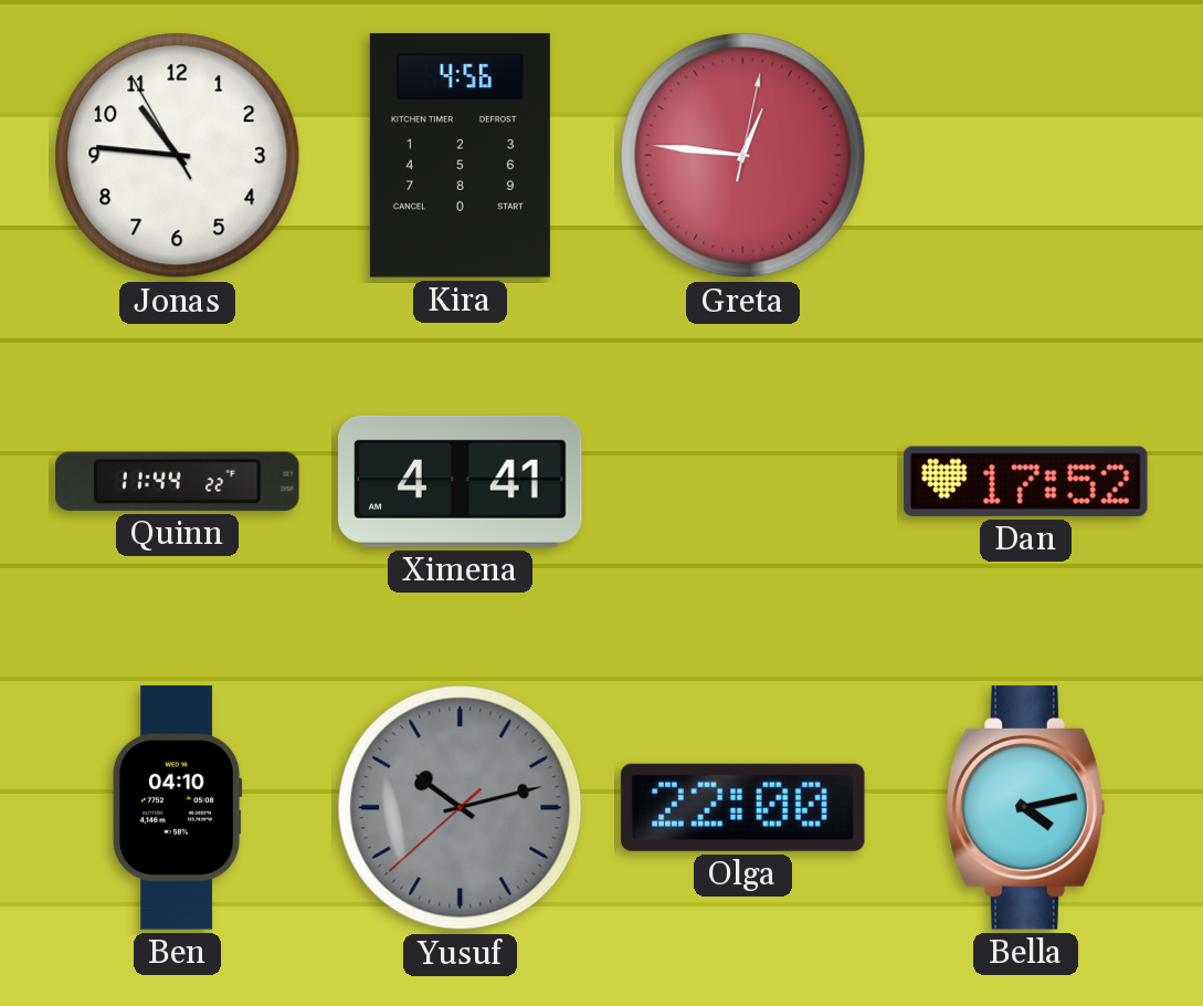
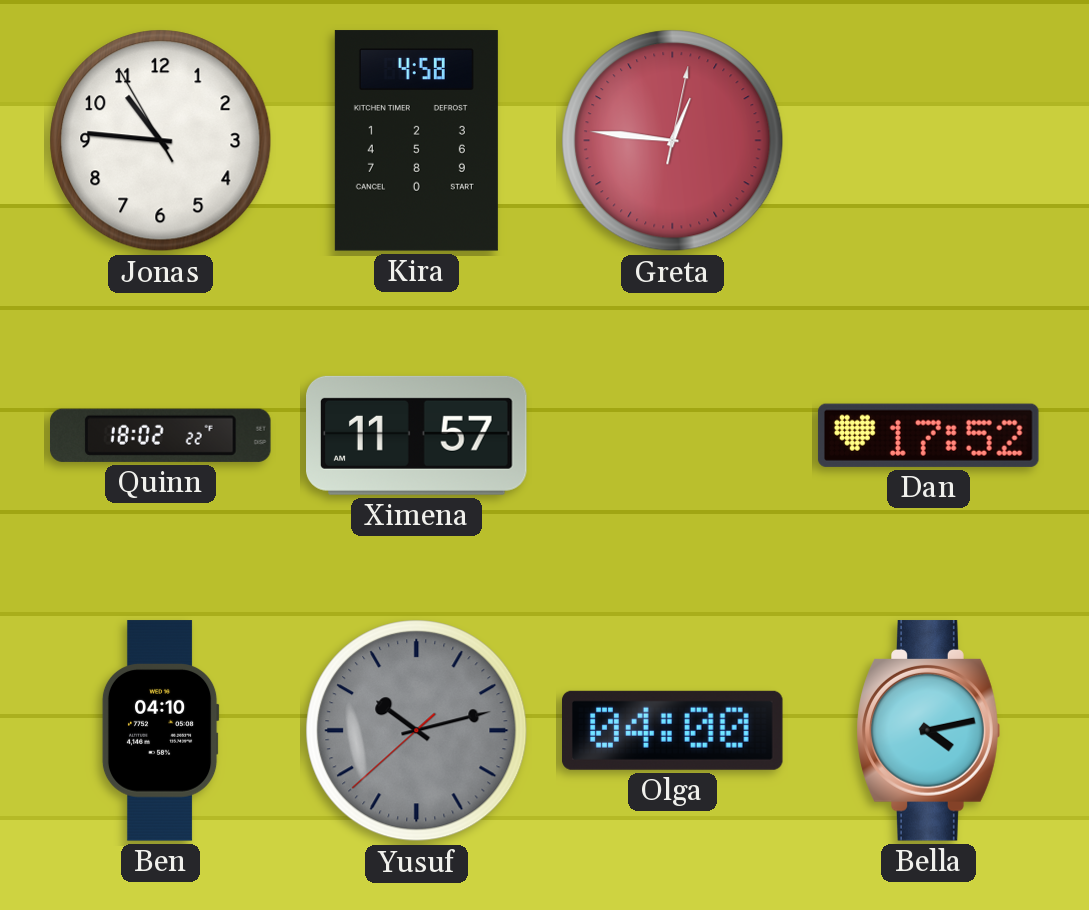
Kira: 4:56 -> 4:58 (416, 141)
Quinn: 11:44 -> 18:02 (161, 435)
Ximena: 4:41 -> 11:57 (417, 435)
Olga: 22:00 -> 04:00 (673, 730)
